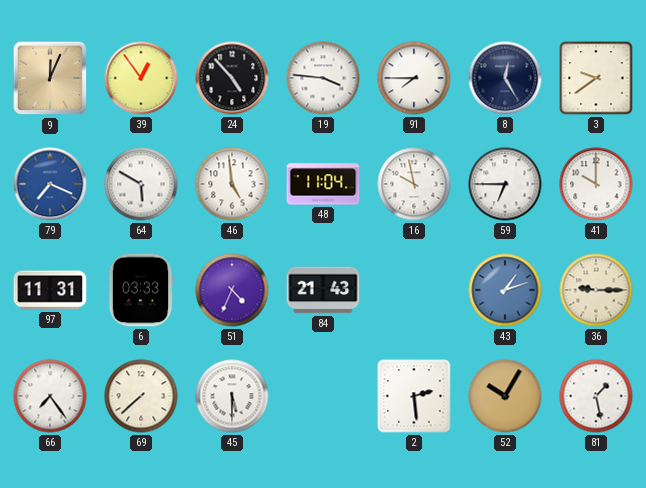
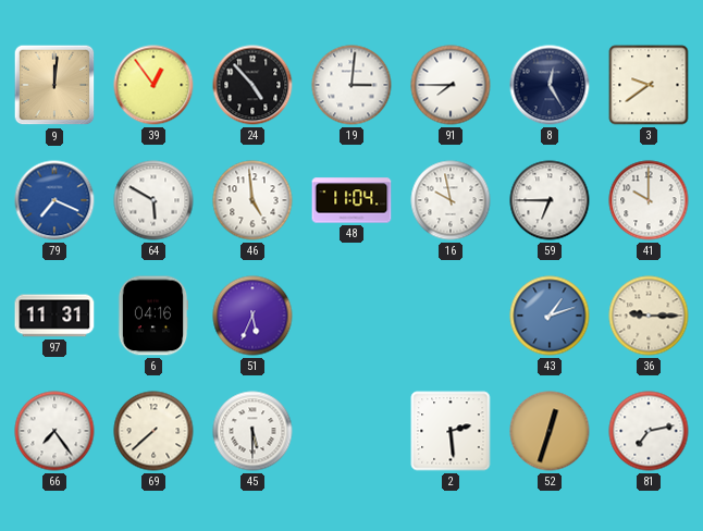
9: 12:04 -> 12:01 (54, 85)
19: 3:46 -> 3:01 (351, 85)
6: 03:33 -> 04:16 (153, 316)
51: 4:34 -> 5:34 (252, 316)
84: 21:43 -> none (323, 290)
52: 10:05 -> 12:33 (550, 431)
81: 1:28 -> 7:13 (649, 431)
